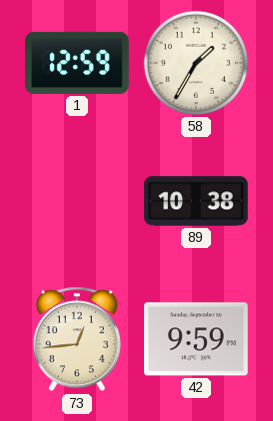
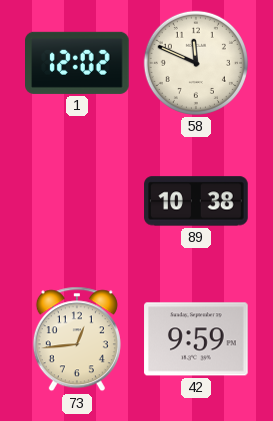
1: 12:59 -> 12:02 (78, 63)
58: 1:35 -> 11:49 (196, 63)
